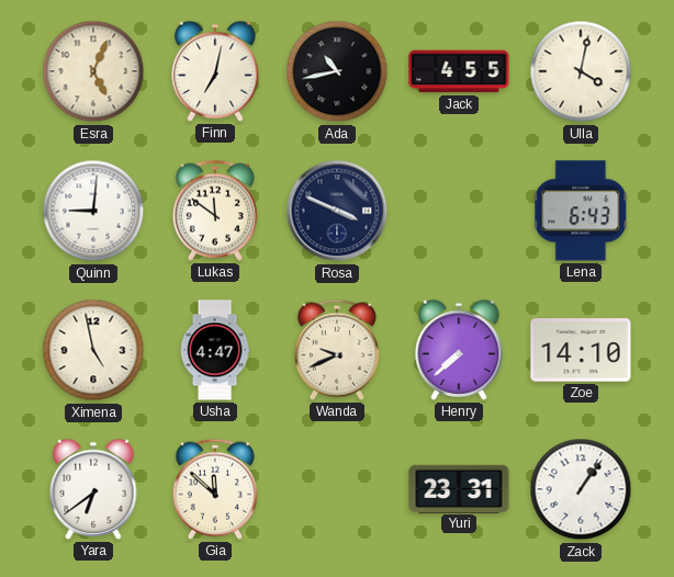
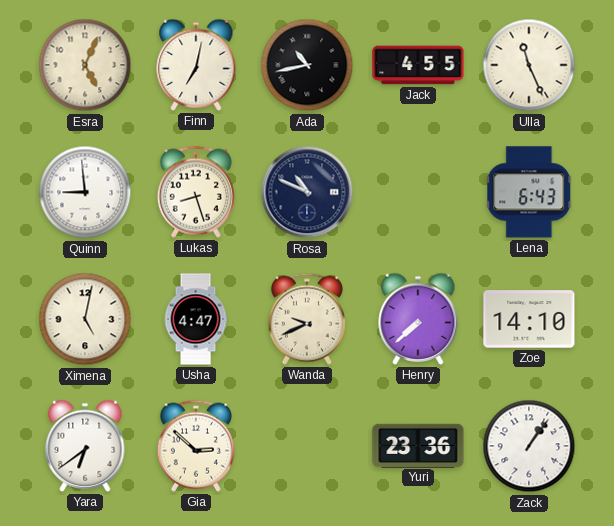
Ulla: 4:02 -> 11:26 (529, 65)
Quinn: 9:01 -> 8:59 (85, 192)
Lukas: 11:51 -> 8:27 (196, 192)
Rosa: 3:49 -> 10:49 (307, 192)
Ximena: 4:58 -> 5:02 (85, 319)
Gia: 11:52 -> 2:52 (196, 446)
Yuri: 23:31 -> 23:36 (418, 445)
